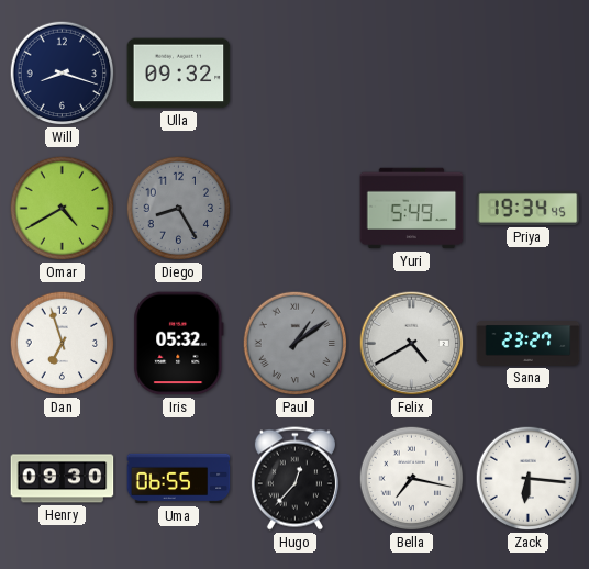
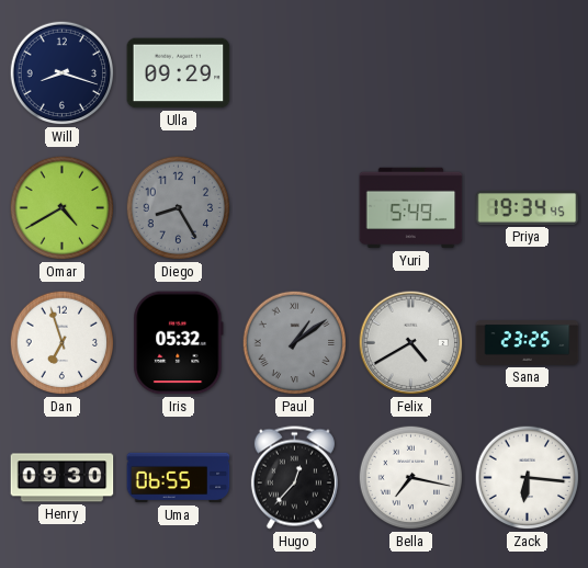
Ulla: 09:32 -> 09:29 (179, 73)
Sana: 23:27 -> 23:25 (528, 343)
